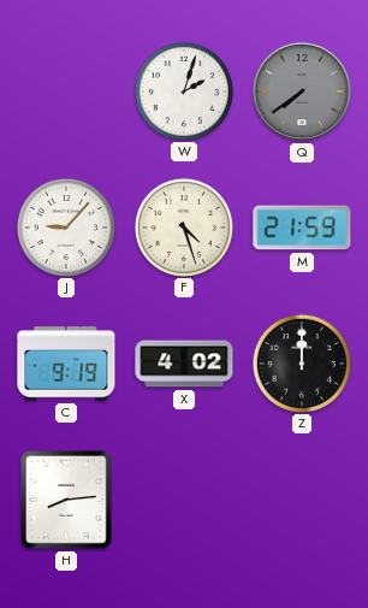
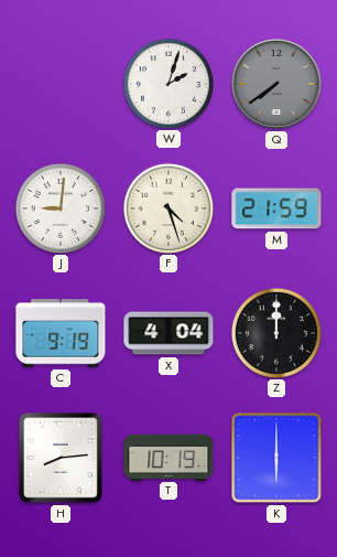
J: 9:07 -> 9:01 (59, 207)
X: 4:02 -> 4:04 (168, 333)
T: none -> 10:19 (168, 457)
K: none -> 6:00 (276, 458)
